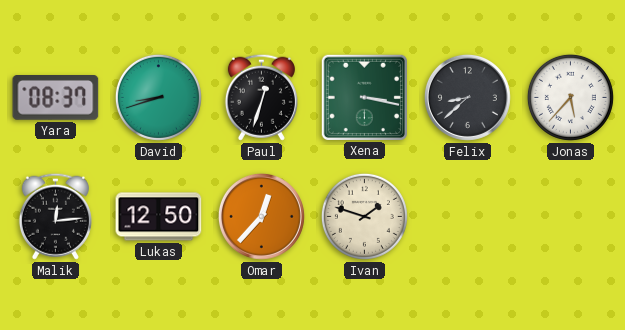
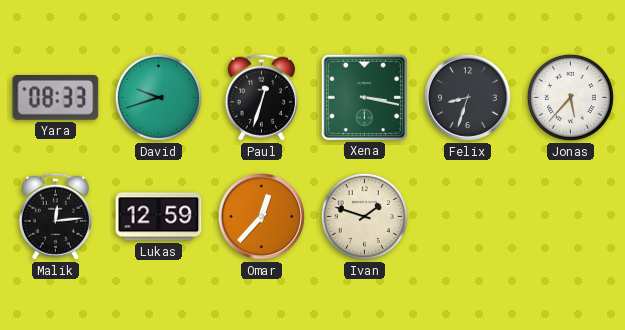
Yara: 08:37 -> 08:33 (56, 98)
David: 8:42 -> 9:42 (158, 97)
Felix: 8:38 -> 8:33 (467, 97)
Lukas: 12:50 -> 12:59 (159, 217)
